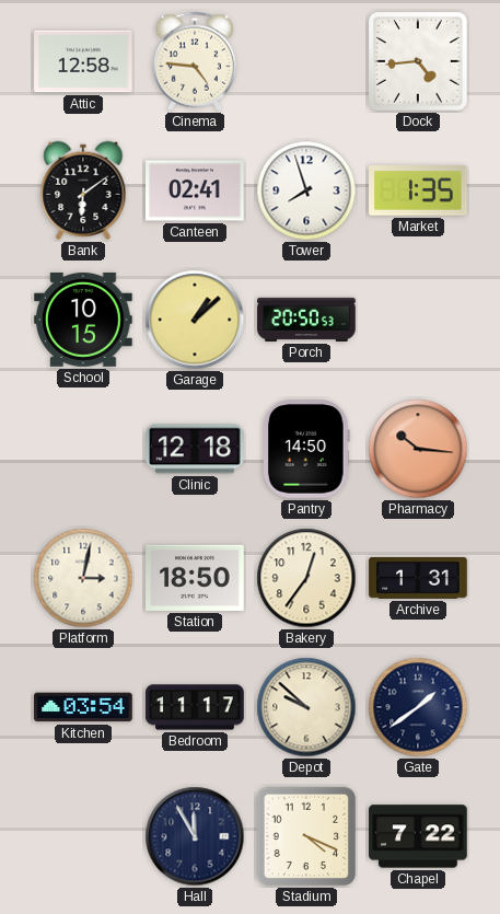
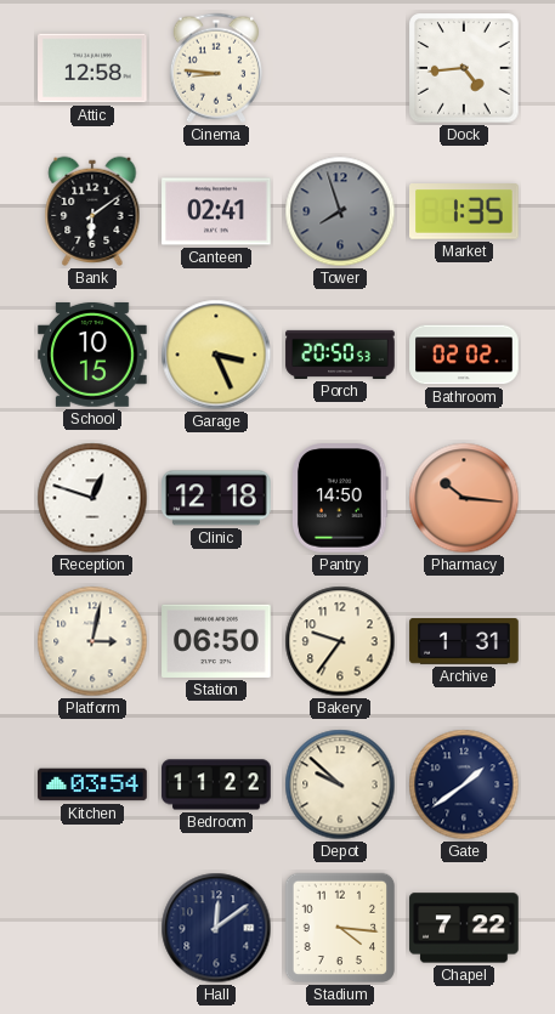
Cinema: 4:46 -> 8:46 (216, 68)
Tower dial: white -> grey (340, 211)
Garage: 1:08 -> 3:26 (216, 355)
Bathroom: none -> 02:02 (464, 355)
Reception: none -> 12:48 (92, 498)
Station: 18:50 -> 06:50 (216, 641)
Bakery: 12:36 -> 9:36 (340, 641)
Bedroom: 11:17 -> 11:22 (216, 784)
Hall: 11:55 -> 12:09 (216, 928)
Stadium: 4:19 -> 4:16 (340, 928)
